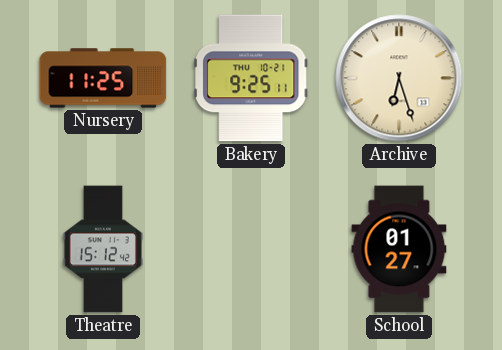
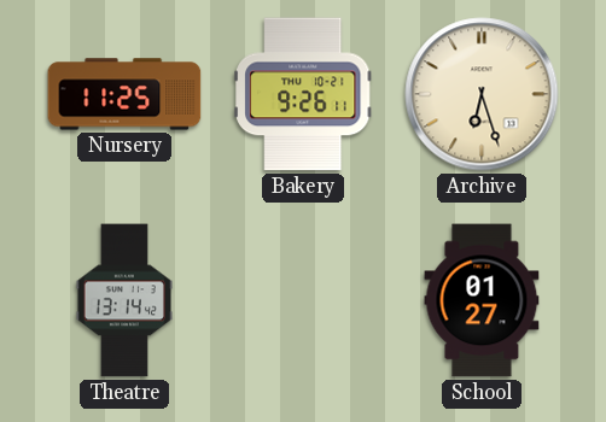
Bakery: 9:25 -> 9:26 (304, 94)
Theatre: 15:12 -> 13:14 (124, 300)
